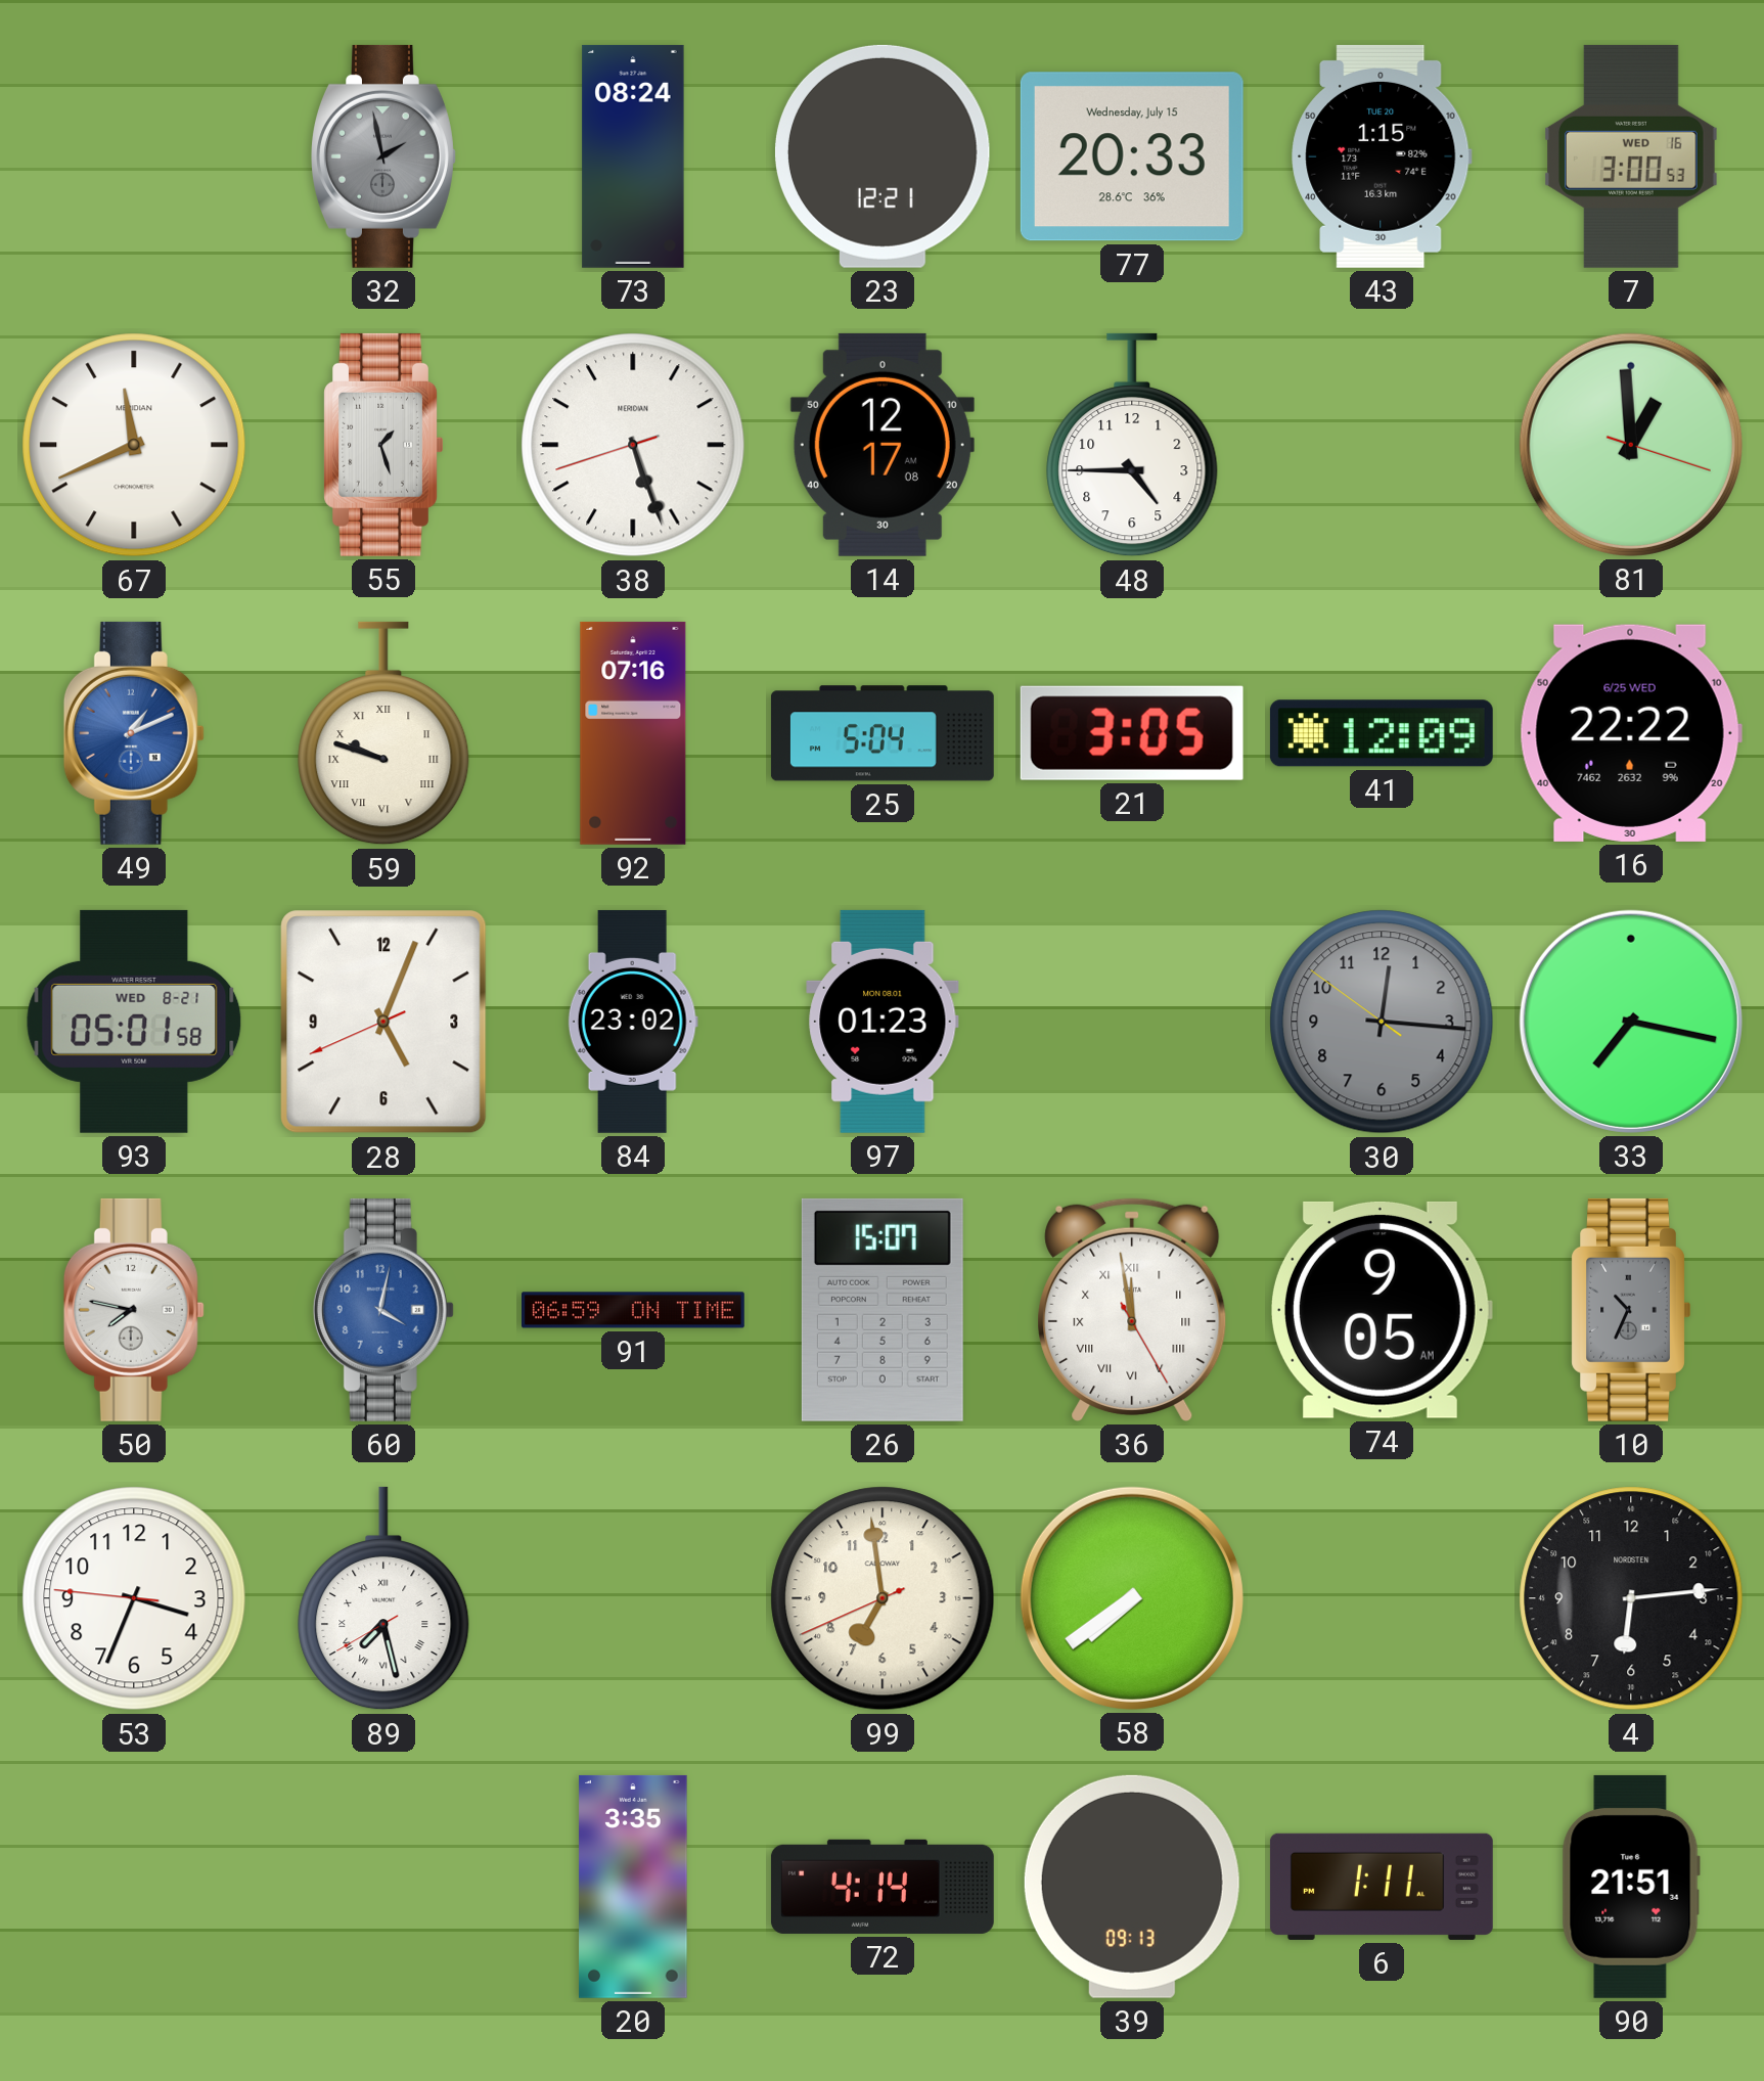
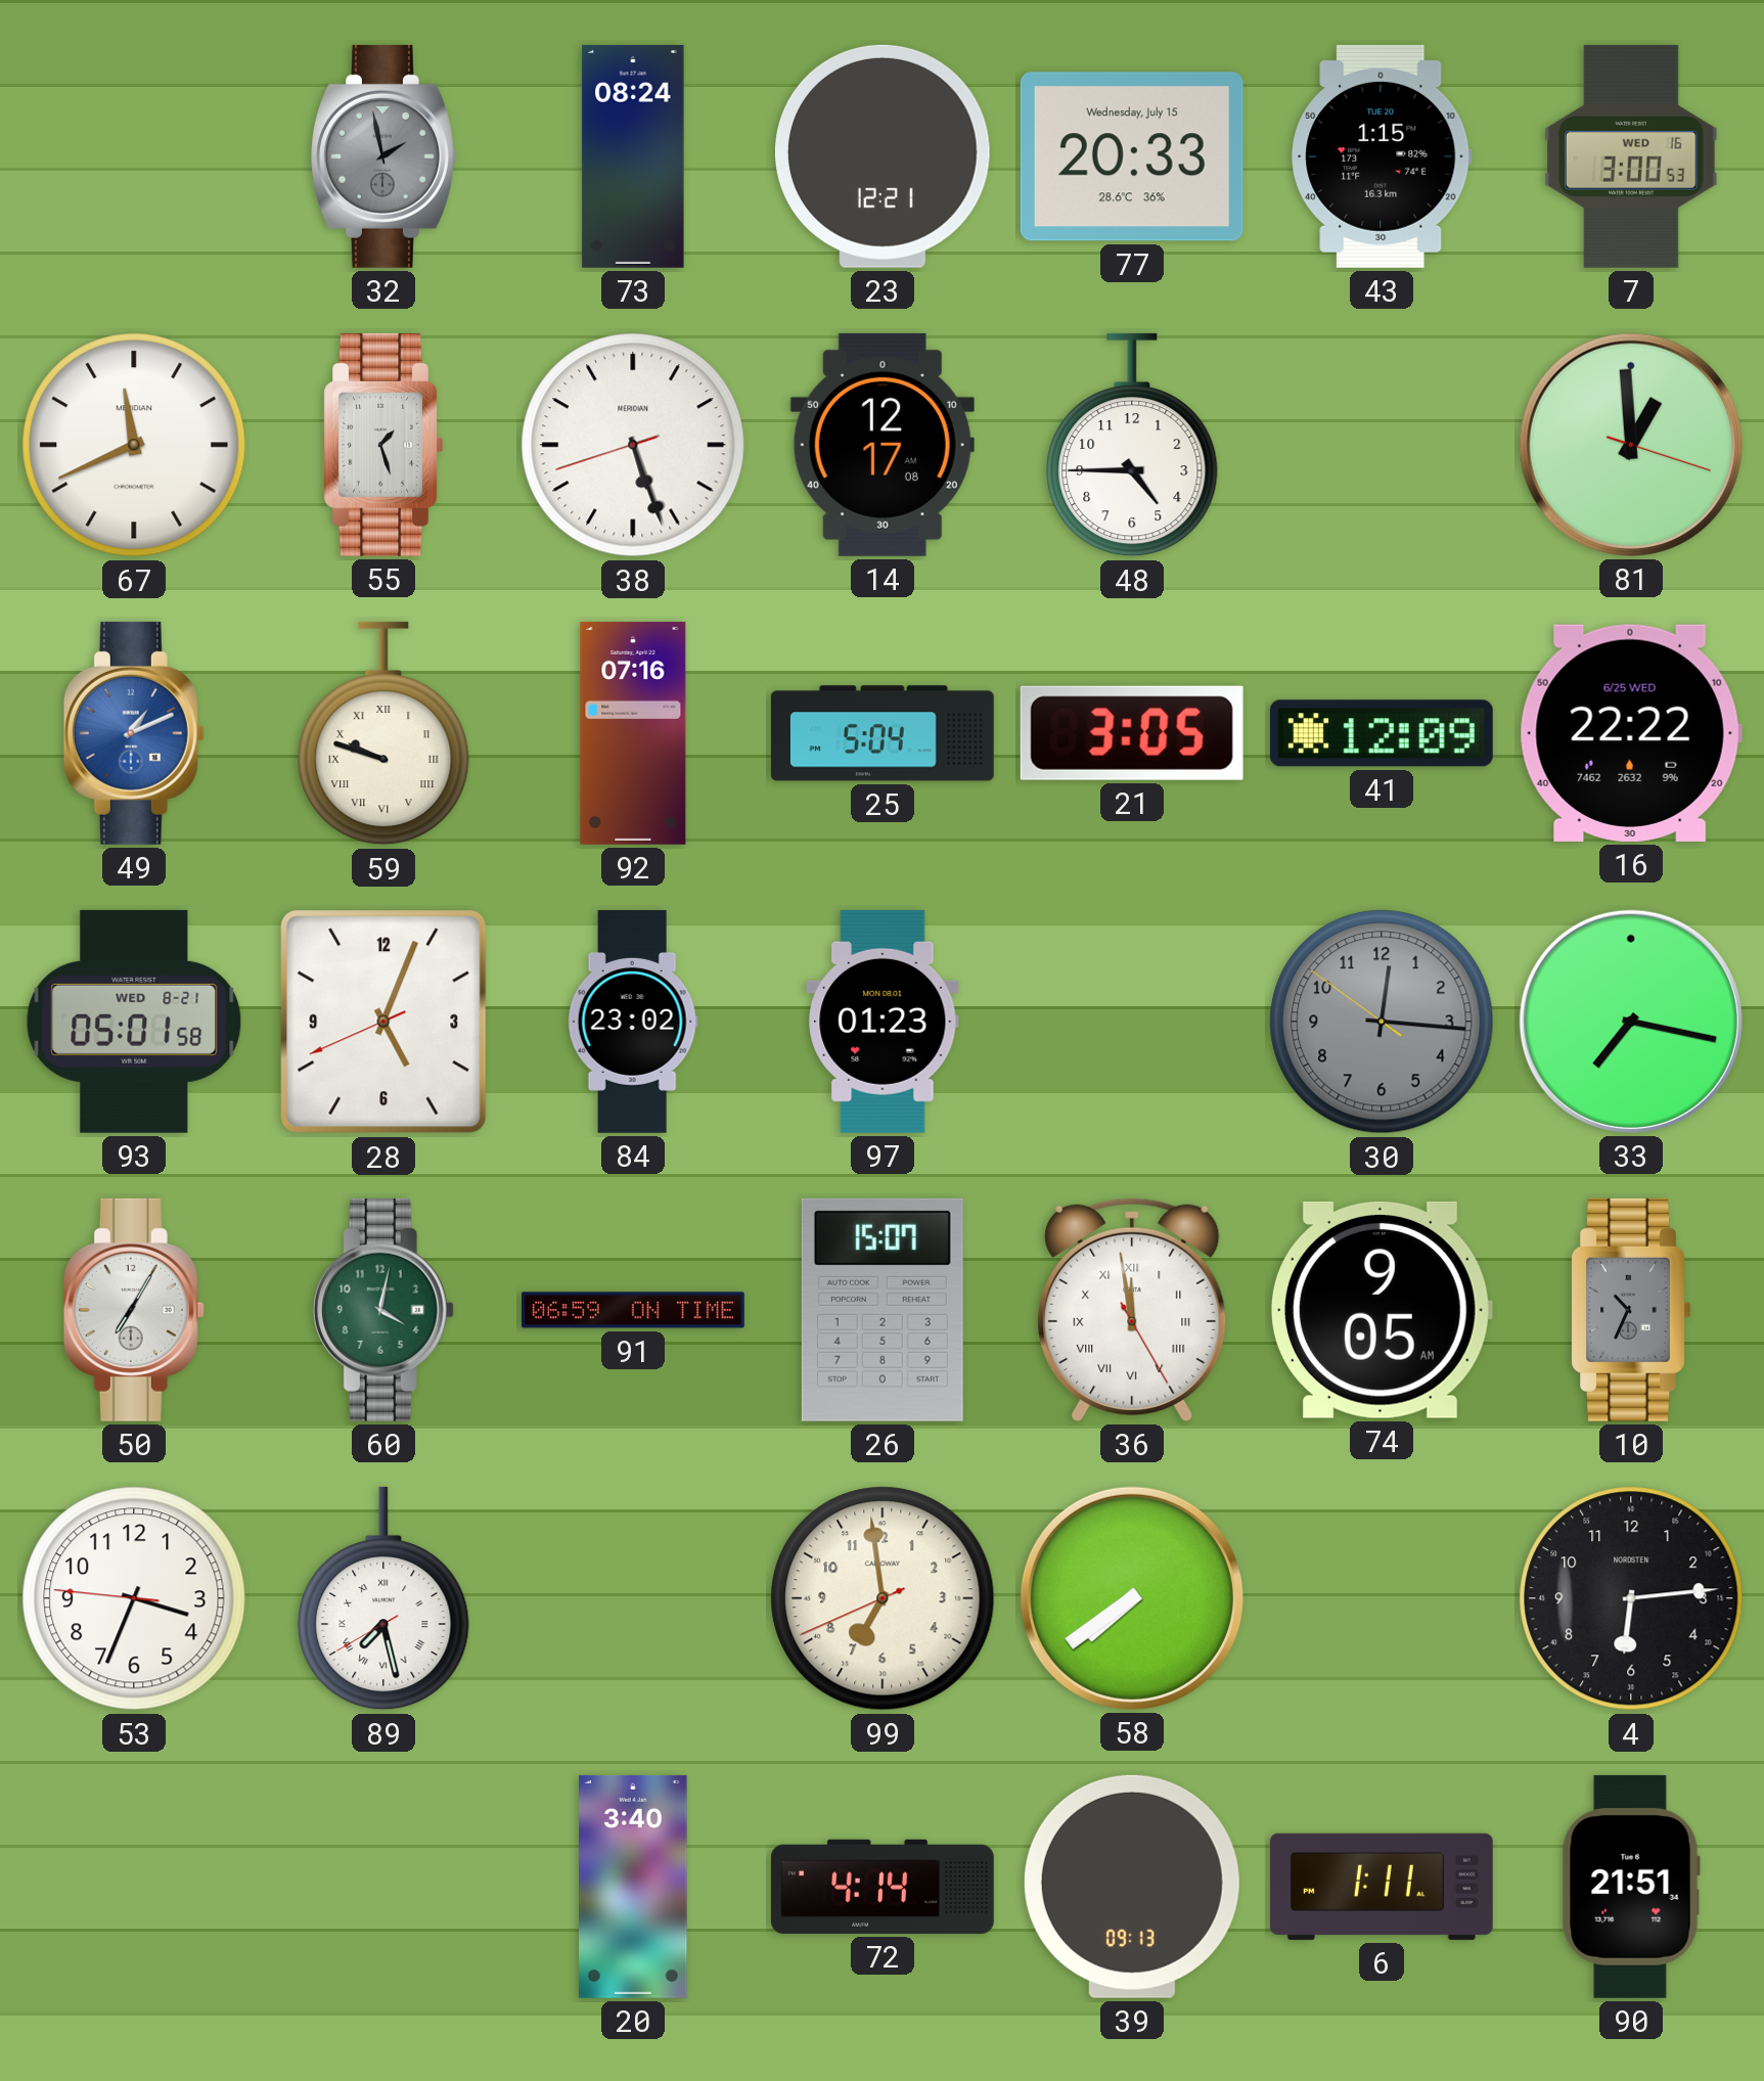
50: 7:47 -> 7:05 (134, 1310)
60 dial: blue -> green (383, 1310)
20: 3:35 -> 3:40 (633, 1887)
